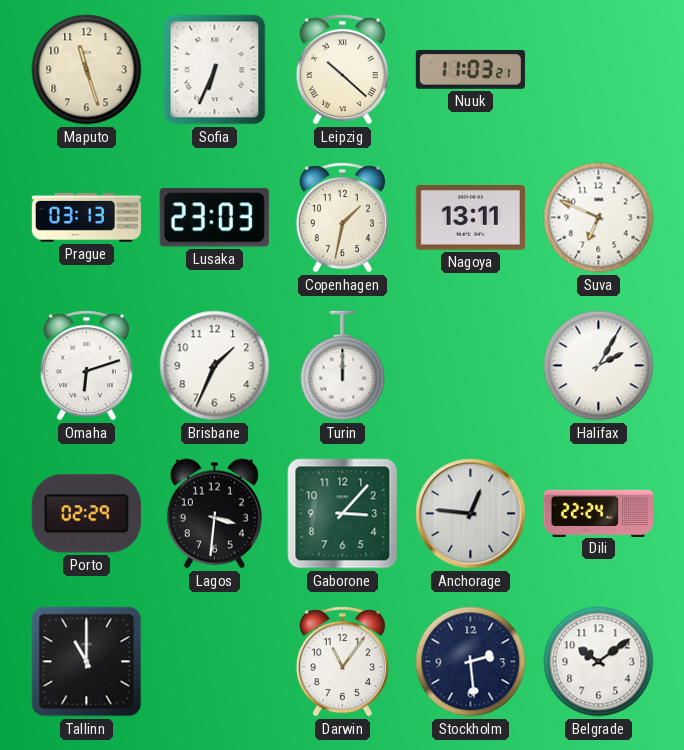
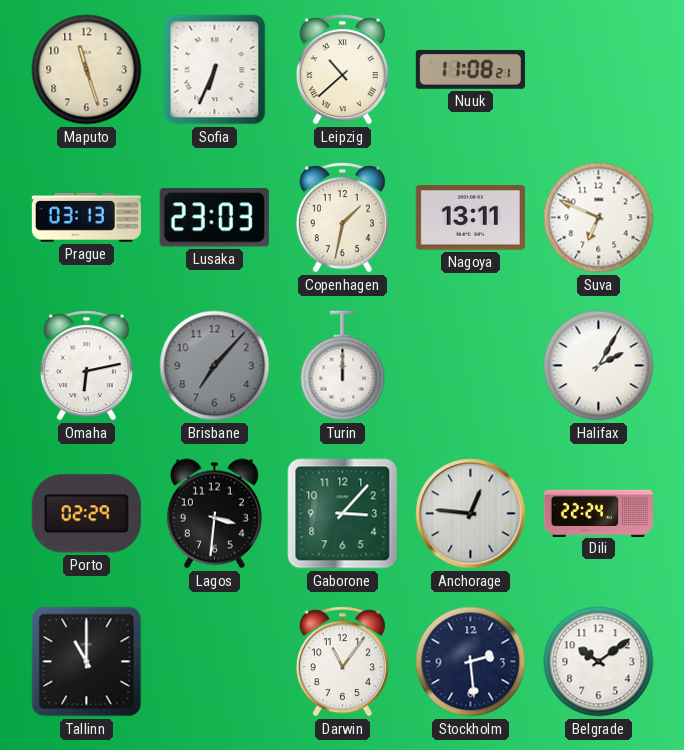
Leipzig: 10:22 -> 10:38 (342, 70)
Nuuk: 11:03 -> 11:08 (470, 69)
Omaha: 6:12 -> 6:13 (86, 366)
Brisbane: 1:34 -> 7:07 (215, 366)
Brisbane dial: white -> grey (215, 366)
